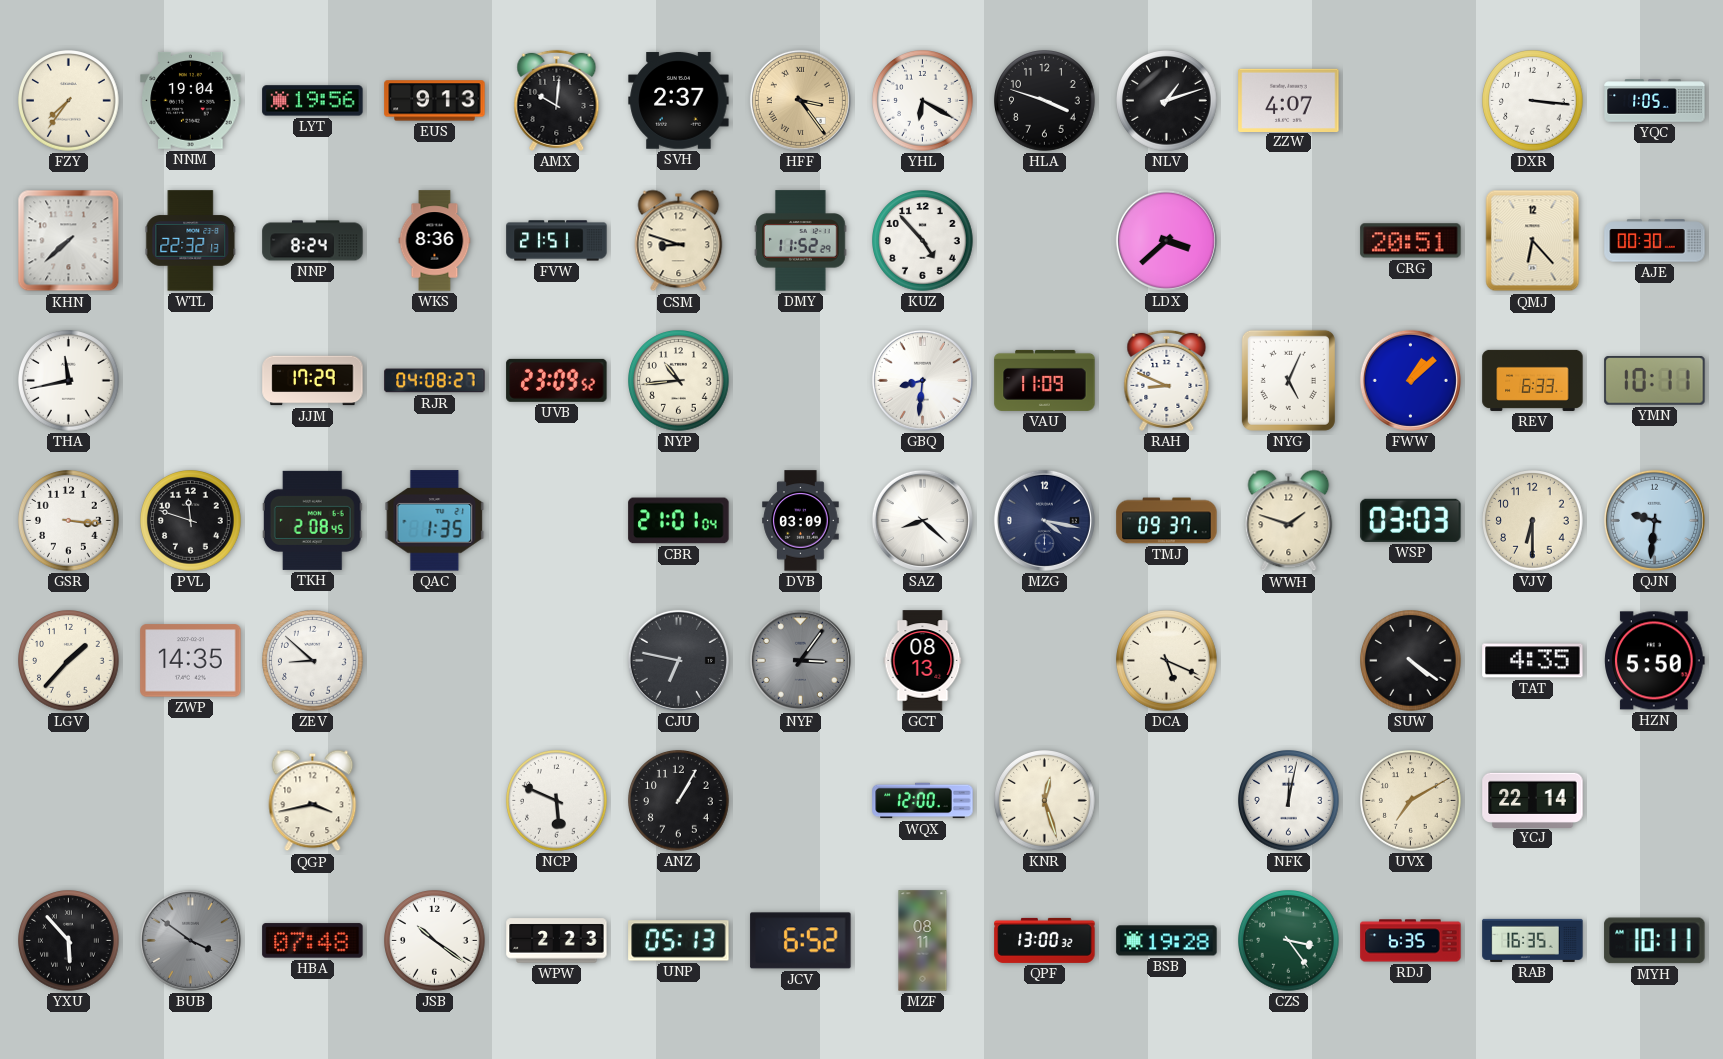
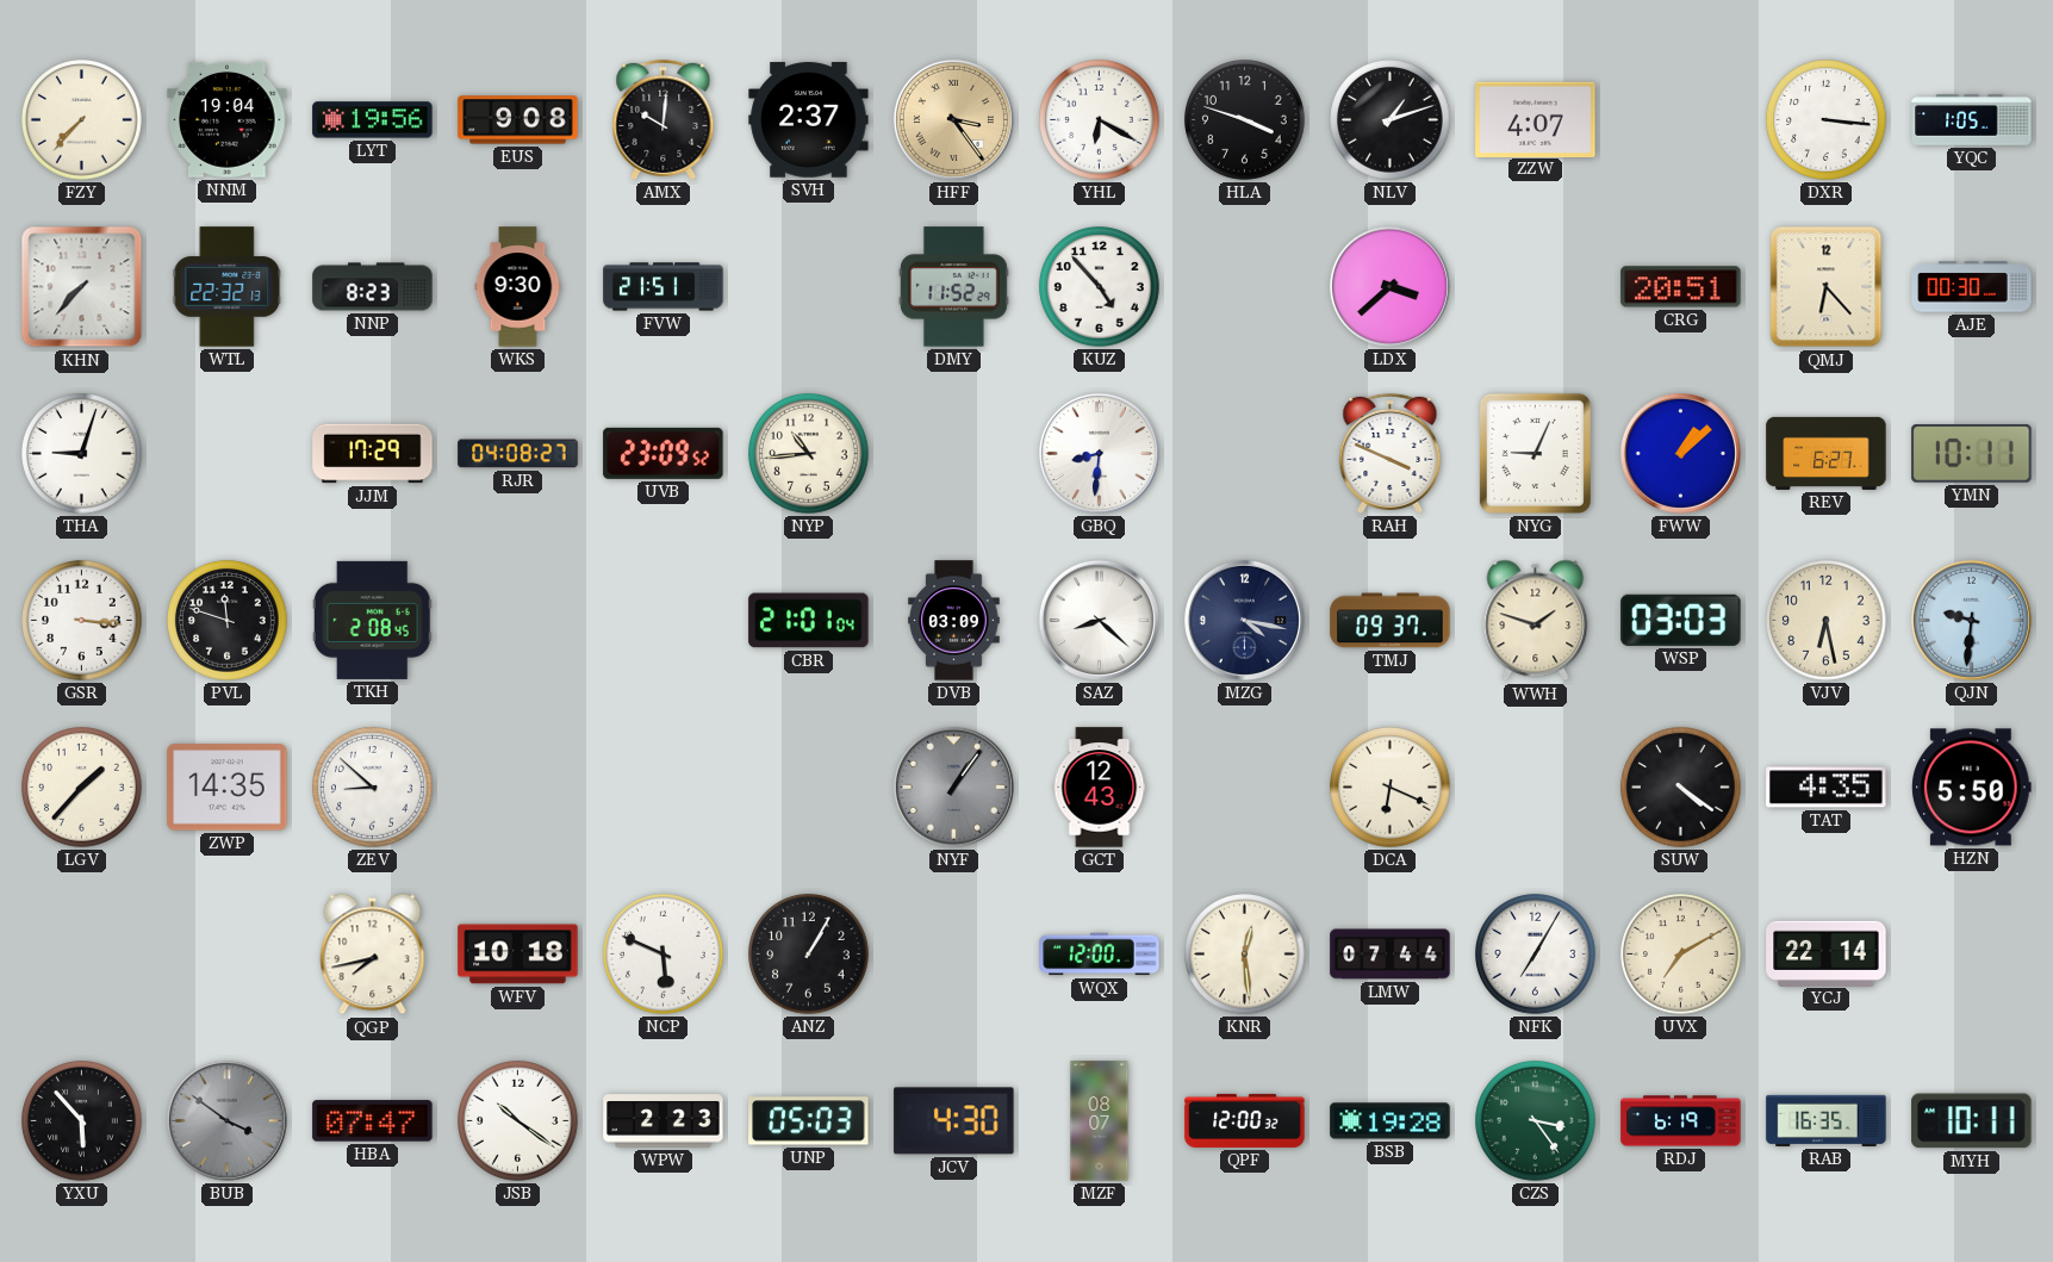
FZY: 7:36 -> 7:37 (82, 120)
EUS: 9:13 -> 9:08 (518, 120)
KHN: 7:38 -> 7:37 (82, 287)
NNP: 8:24 -> 8:23 (373, 287)
WKS: 8:36 -> 9:30 (518, 287)
CSM: 8:48 -> none (679, 241)
THA: 11:43 -> 9:03 (82, 454)
VAU: 11:09 -> none (1045, 380)
RAH: 8:49 -> 3:49 (1391, 453)
NYG: 5:04 -> 9:04 (1535, 453)
REV: 6:33 -> 6:27 (1827, 453)
QAC: 1:35 -> none (435, 521)
VJV: 6:30 -> 6:28 (1827, 621)
CJU: 6:47 -> none (678, 660)
NYF: 3:06 -> 1:06 (953, 787)
GCT: 08:13 -> 12:43 (1100, 788)
DCA: 5:19 -> 6:19 (1391, 788)
QGP: 3:43 -> 7:43 (373, 955)
WFV: none -> 10:18 (518, 955)
KNR: 12:27 -> 12:29 (1245, 955)
LMW: none -> 07:44 (1391, 955)
NFK: 12:02 -> 7:05 (1536, 955)
HBA: 07:48 -> 07:47 (373, 1121)
UNP: 05:13 -> 05:03 (809, 1121)
JCV: 6:52 -> 4:30 (954, 1121)
MZF: 08:11 -> 08:07 (1100, 1121)
QPF: 13:00 -> 12:00 (1245, 1120)
RDJ: 6:35 -> 6:19 (1681, 1121)
